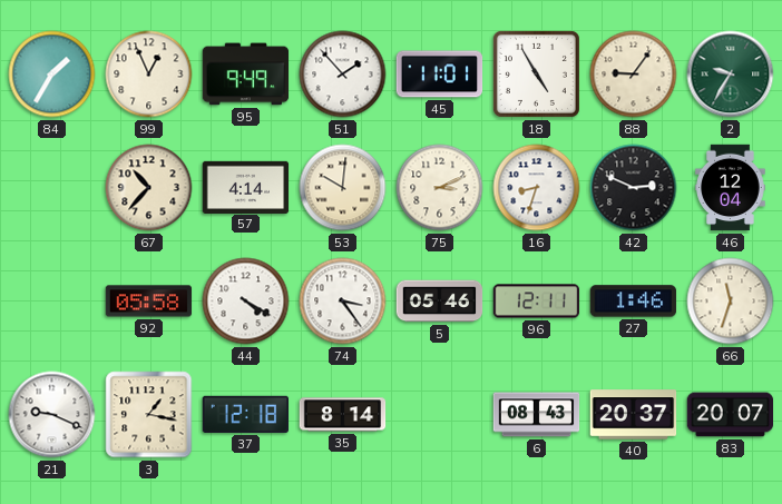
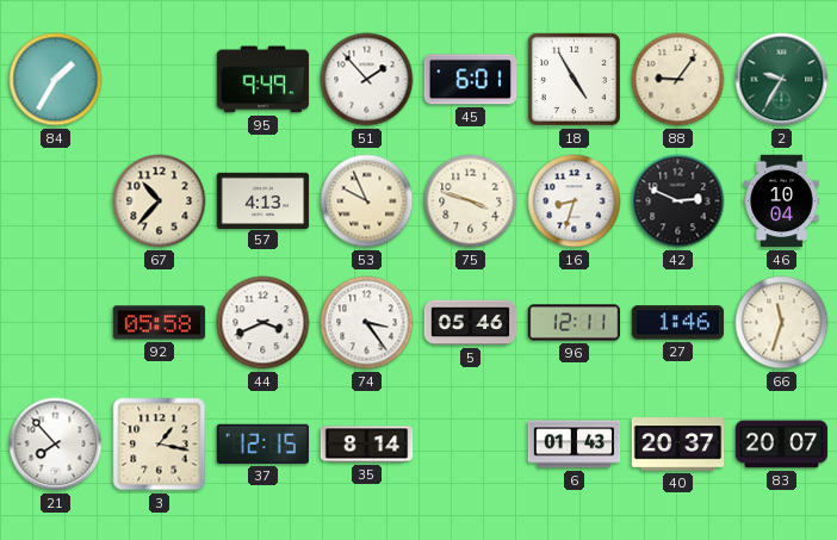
99: 12:56 -> none (149, 75)
45: 11:01 -> 6:01 (471, 80)
57: 4:14 -> 4:13 (263, 200)
53: 10:01 -> 9:56 (367, 201)
75: 3:11 -> 3:48 (471, 201)
46: 12:04 -> 10:04 (782, 201)
44: 4:20 -> 3:41 (263, 323)
21: 9:19 -> 7:53 (56, 445)
37: 12:18 -> 12:15 (262, 443)
6: 08:43 -> 01:43 (575, 445)
